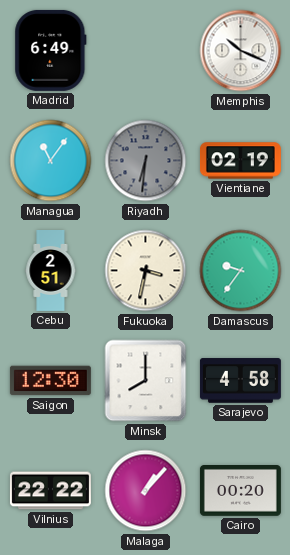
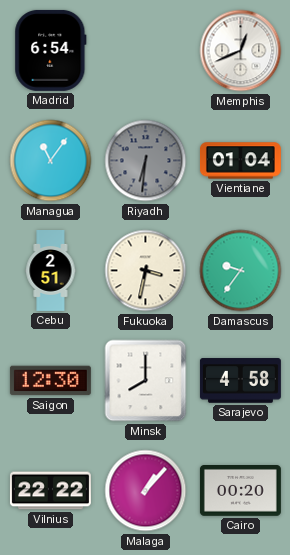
Madrid: 6:49 -> 6:54 (51, 50)
Memphis: 10:19 -> 12:41 (241, 51)
Vientiane: 02:19 -> 01:04 (240, 161)
